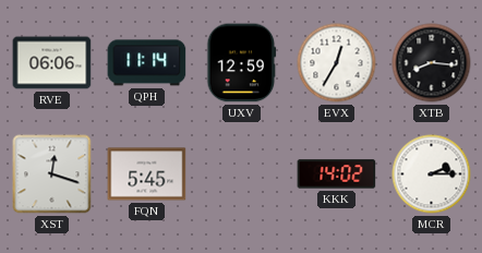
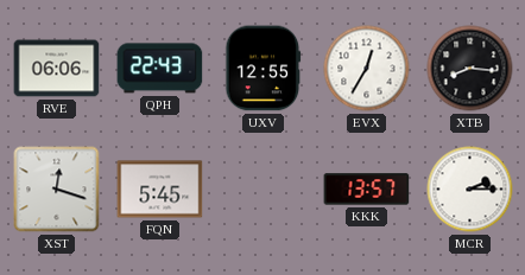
QPH: 11:14 -> 22:43 (160, 69)
UXV: 12:59 -> 12:55 (264, 69)
KKK: 14:02 -> 13:57 (367, 190)
